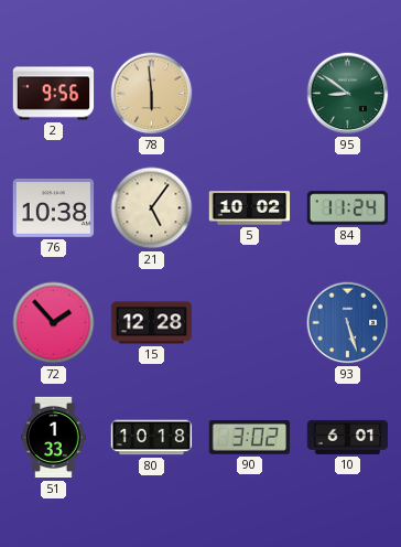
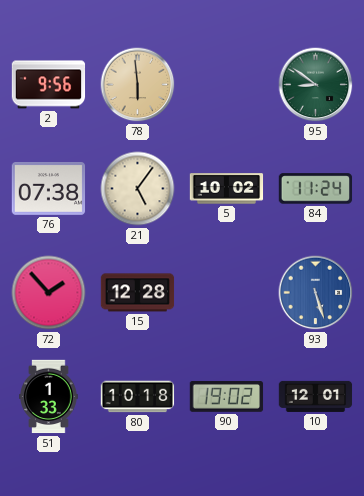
76: 10:38 -> 07:38 (49, 189)
90: 3:02 -> 19:02 (227, 397)
10: 6:01 -> 12:01 (316, 396)
